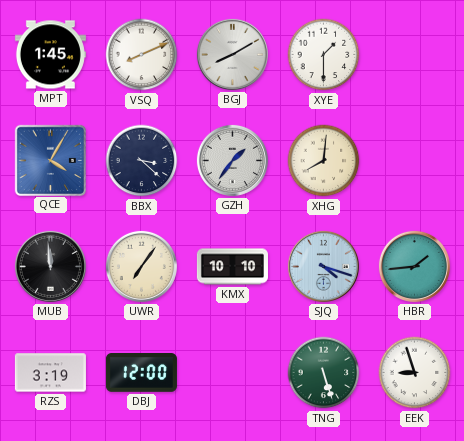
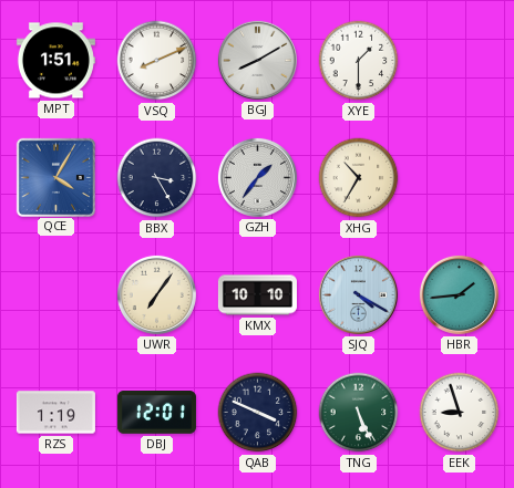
MPT: 1:45 -> 1:51 (55, 61)
BBX: 3:22 -> 3:25 (157, 178)
XHG: 8:01 -> 10:35 (359, 178)
MUB: 11:59 -> none (50, 266)
SJQ: 4:18 -> 4:20 (358, 294)
RZS: 3:19 -> 1:19 (55, 413)
DBJ: 12:00 -> 12:01 (156, 413)
QAB: none -> 3:49 (258, 413)
TNG: 5:27 -> 5:26 (359, 413)
